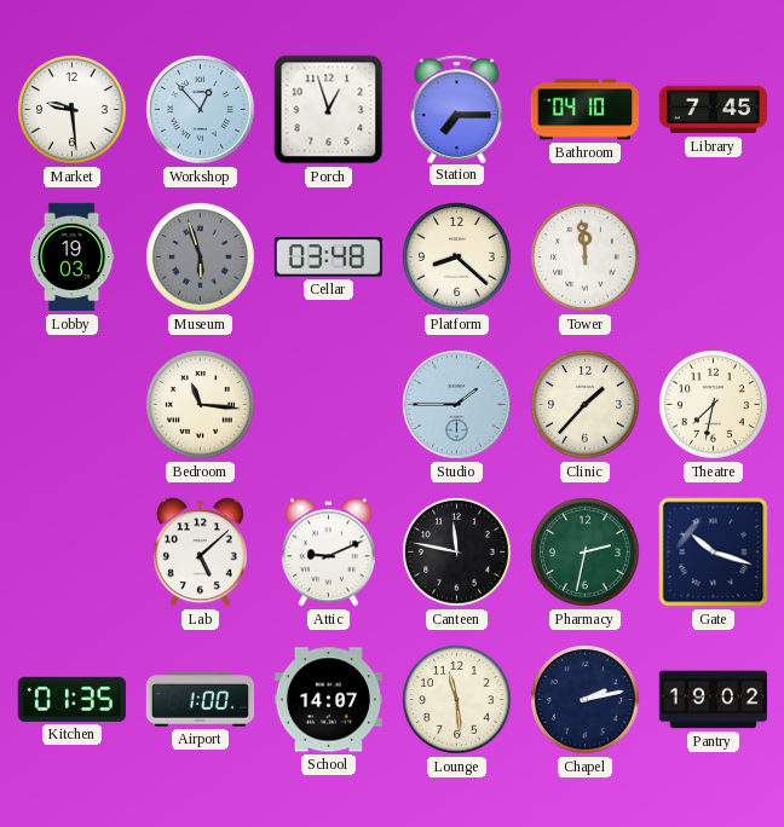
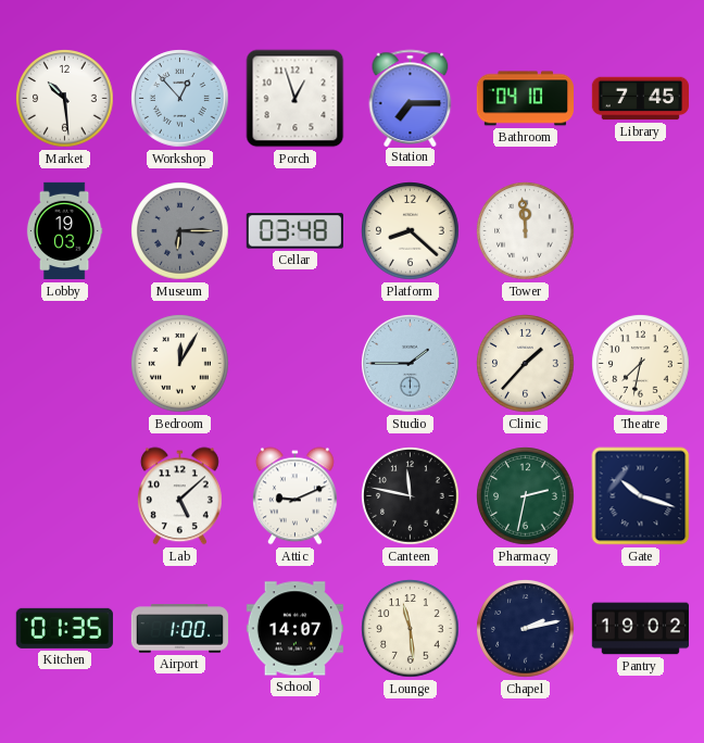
Market: 9:29 -> 10:29 (65, 99)
Museum: 5:57 -> 6:15 (180, 231)
Bedroom: 11:16 -> 12:05 (180, 364)
